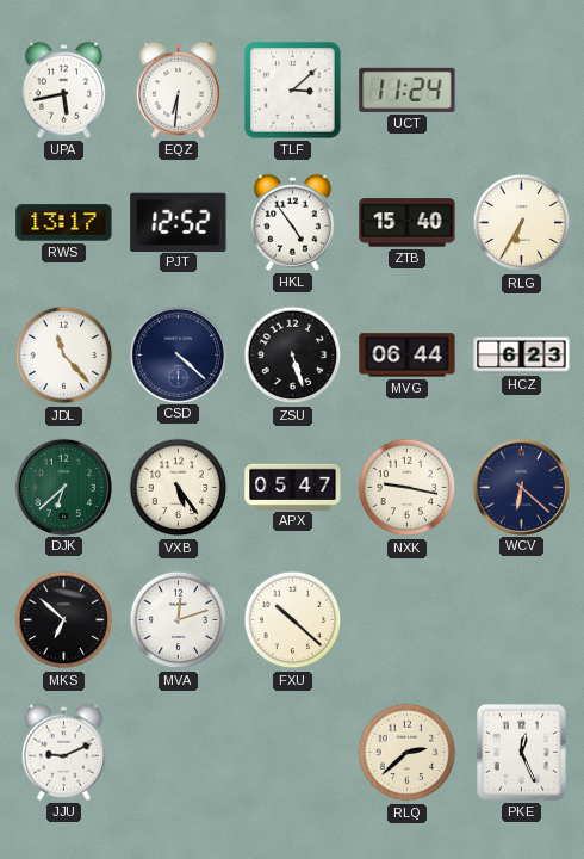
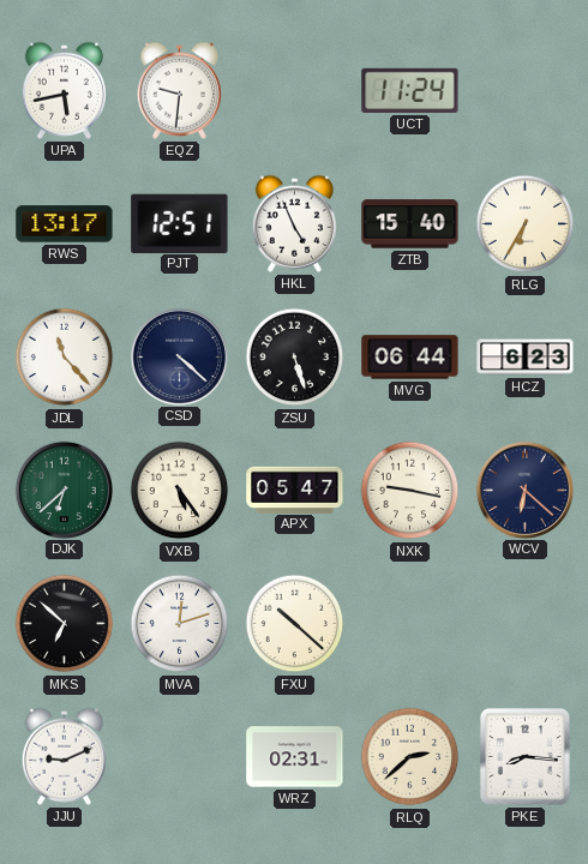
EQZ: 6:31 -> 9:31 (179, 90)
TLF: 3:08 -> none (293, 91)
PJT: 12:52 -> 12:51 (180, 223)
HKL: 4:54 -> 4:56 (294, 223)
WRZ: none -> 02:31 (295, 757)
PKE: 12:26 -> 8:16 (524, 756)
